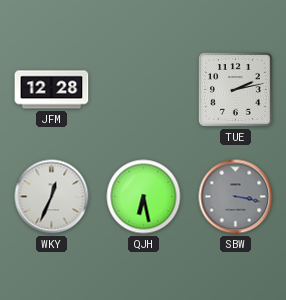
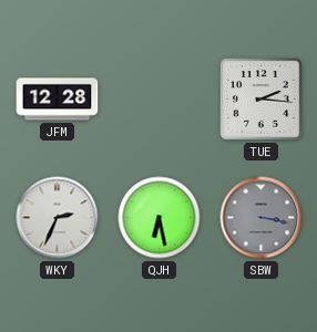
TUE: 2:13 -> 2:16 (262, 100)
WKY: 12:34 -> 2:34 (58, 218)
